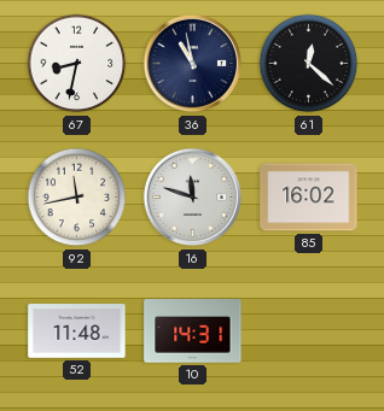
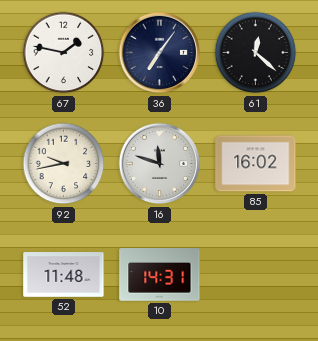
67: 8:32 -> 1:47 (64, 53)
36: 10:58 -> 7:06 (160, 53)
92: 11:43 -> 9:43 (64, 164)
